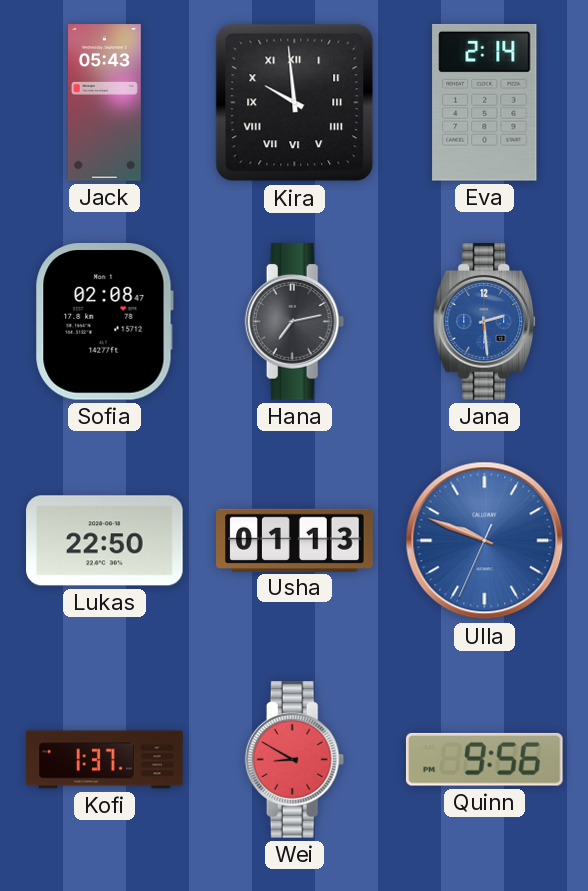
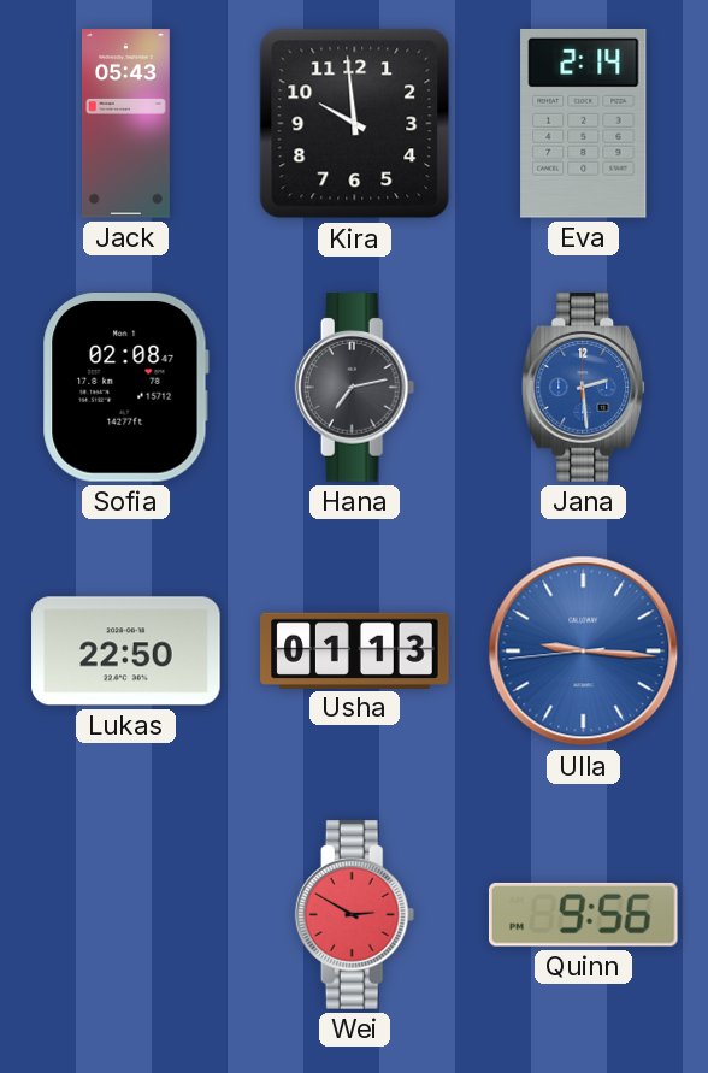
Kira numerals: Roman -> Arabic (355, 124)
Ulla: 9:48 -> 9:15 (584, 652)
Kofi: 1:37 -> none (105, 760)
Wei: 8:50 -> 2:50 (355, 915)
